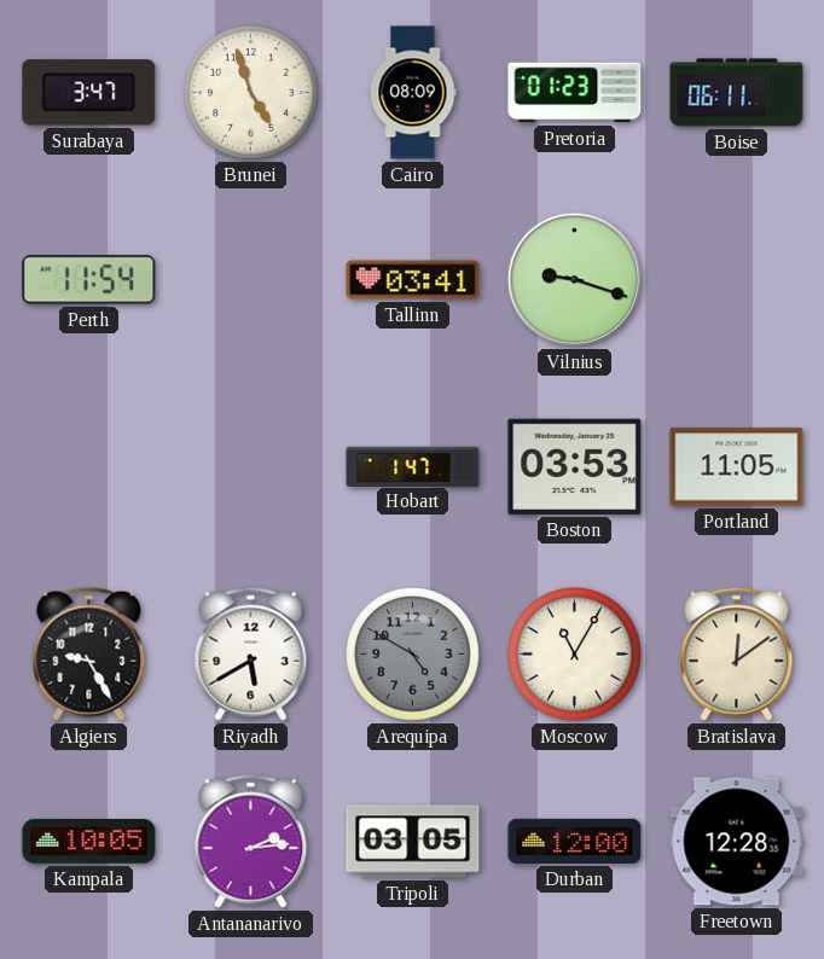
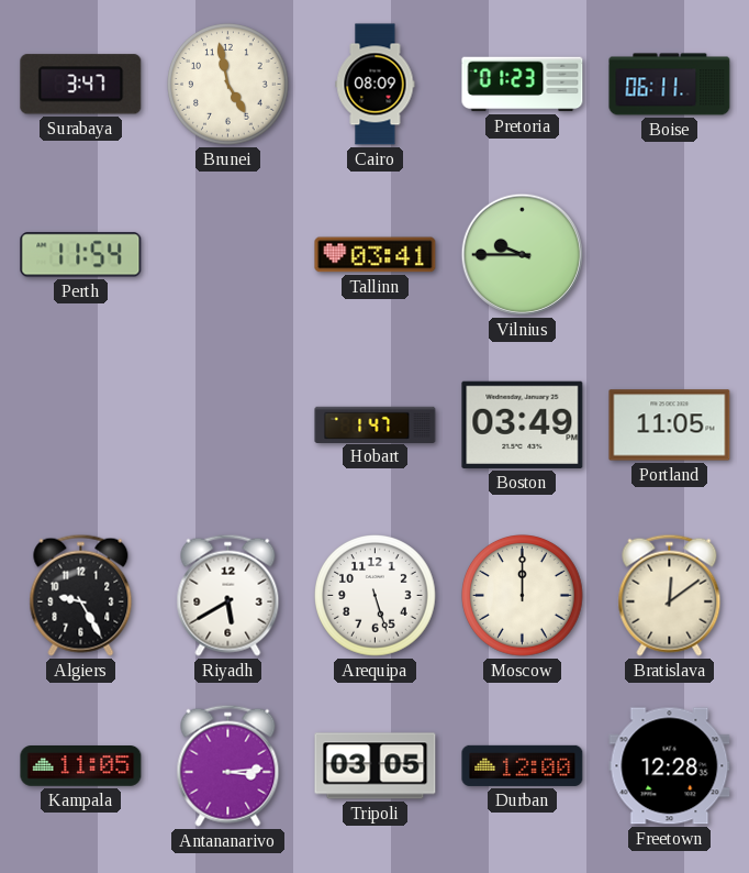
Brunei: 4:57 -> 4:58 (228, 85)
Vilnius: 9:18 -> 9:45 (522, 254)
Boston: 03:53 -> 03:49 (523, 424)
Arequipa: 4:50 -> 5:27 (376, 596)
Arequipa dial: grey -> white (376, 596)
Moscow: 11:05 -> 12:00 (523, 596)
Kampala: 10:05 -> 11:05 (81, 766)
Antananarivo: 2:14 -> 3:14 (228, 765)
